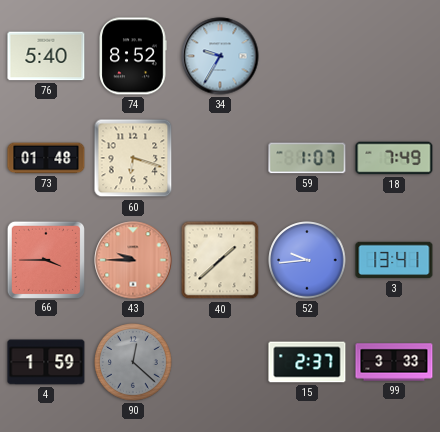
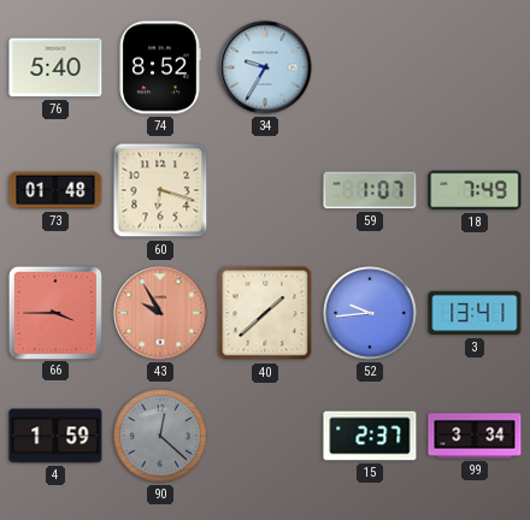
43: 9:45 -> 9:55 (160, 313)
99: 3:33 -> 3:34 (475, 436)
